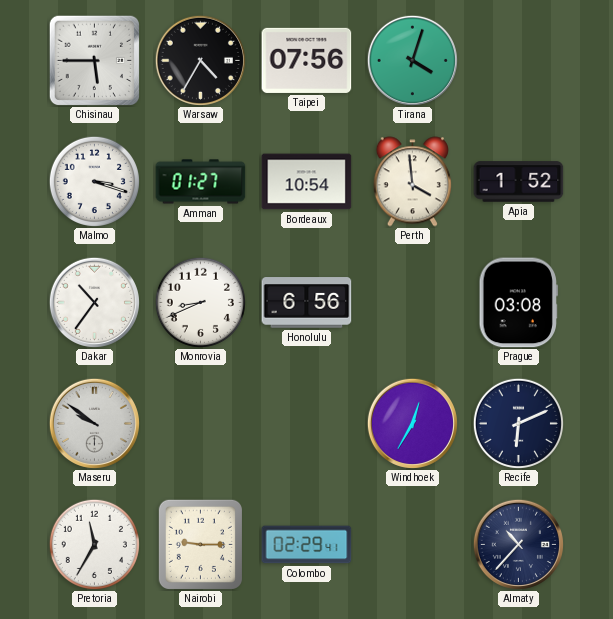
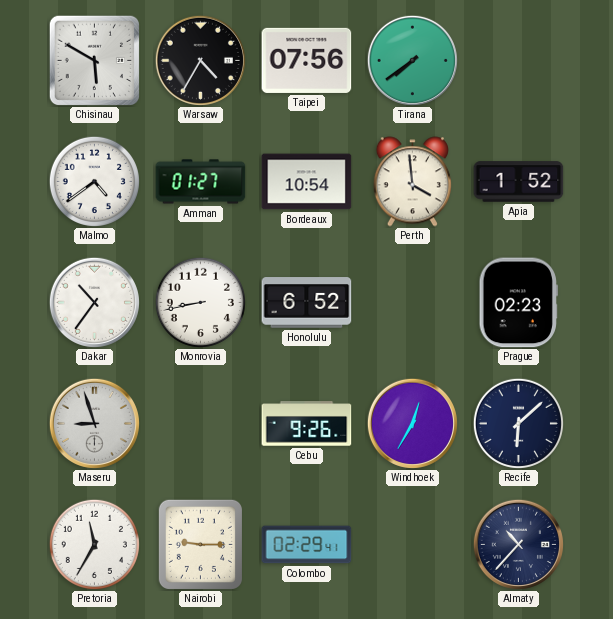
Chisinau: 5:45 -> 5:50 (94, 60)
Tirana: 4:03 -> 7:39 (412, 60)
Malmo: 3:18 -> 4:39 (94, 181)
Monrovia: 8:41 -> 8:43 (200, 302)
Honolulu: 6:56 -> 6:52 (307, 303)
Prague: 03:08 -> 02:23 (518, 303)
Maseru: 9:51 -> 8:57 (94, 423)
Cebu: none -> 9:26 (307, 424)
Recife: 6:11 -> 6:08 (518, 423)
